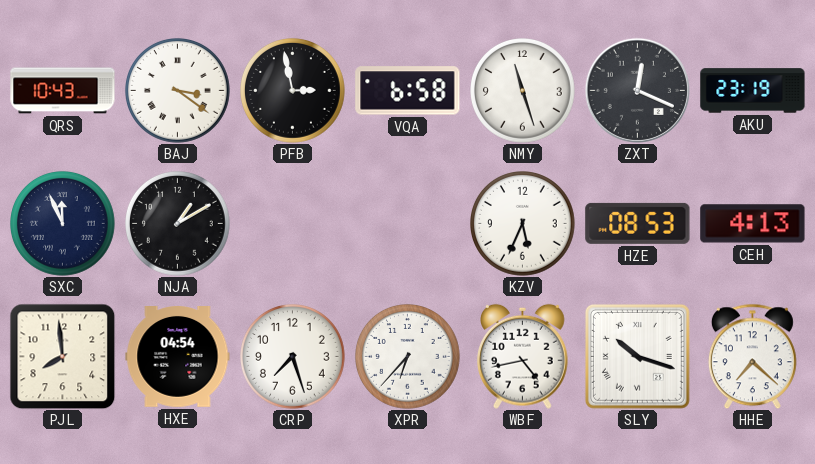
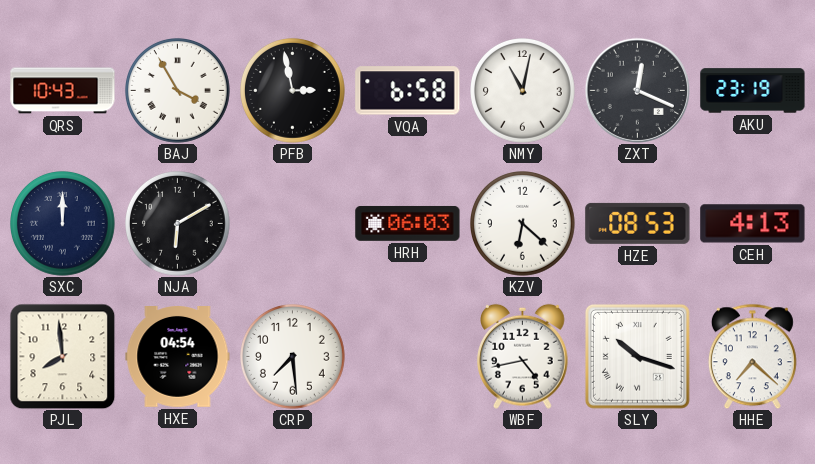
BAJ: 3:21 -> 3:55 (178, 91)
NMY: 11:27 -> 11:02 (523, 91)
SXC: 11:56 -> 12:00 (63, 224)
NJA: 1:10 -> 6:10 (178, 224)
HRH: none -> 06:03 (408, 223)
KZV: 5:34 -> 6:22 (523, 224)
CRP: 7:27 -> 7:29 (293, 357)
XPR: 6:37 -> none (408, 357)
